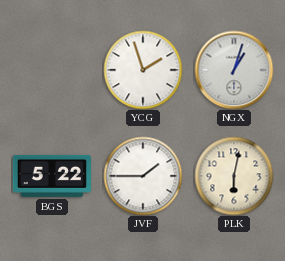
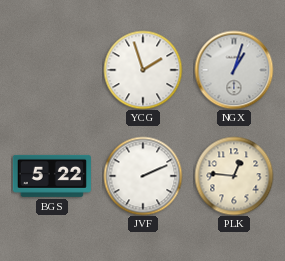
JVF: 1:45 -> 2:11 (143, 176)
PLK: 6:02 -> 12:46 (234, 176)
